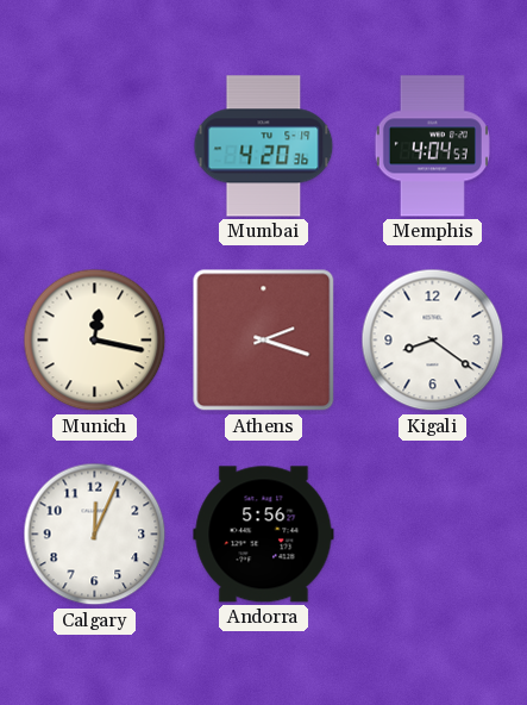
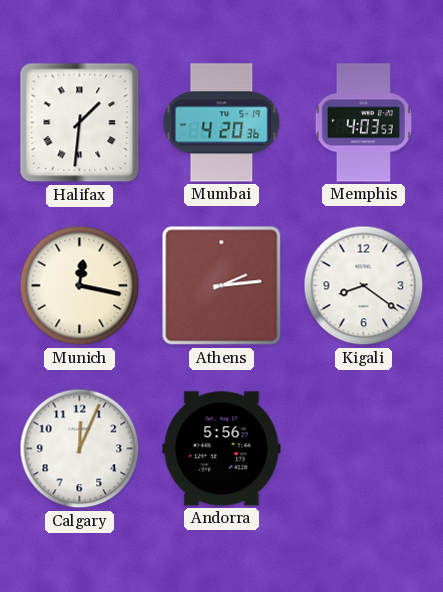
Halifax: none -> 1:31 (80, 123)
Memphis: 4:04 -> 4:03 (363, 123)
Athens: 2:18 -> 2:14 (222, 286)
